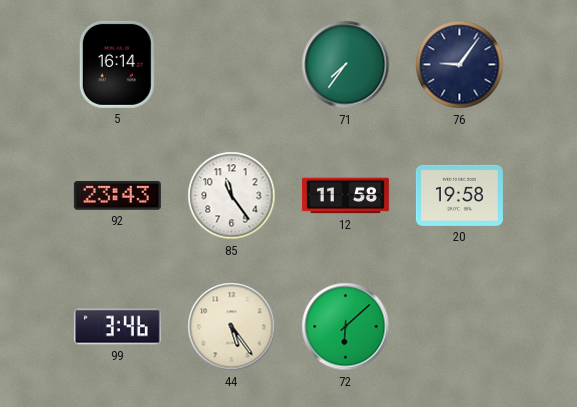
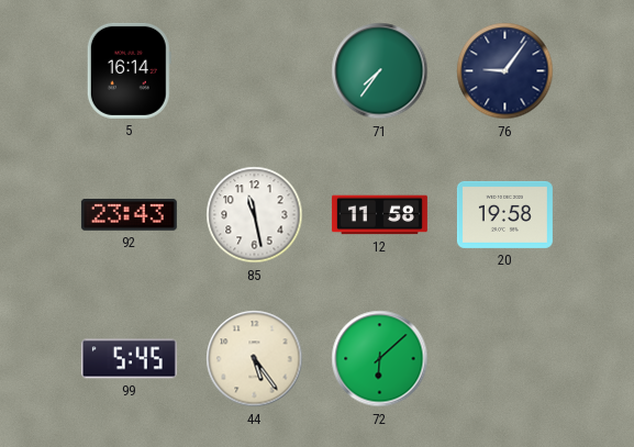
85: 11:24 -> 11:28 (255, 215)
99: 3:46 -> 5:45 (129, 359)
